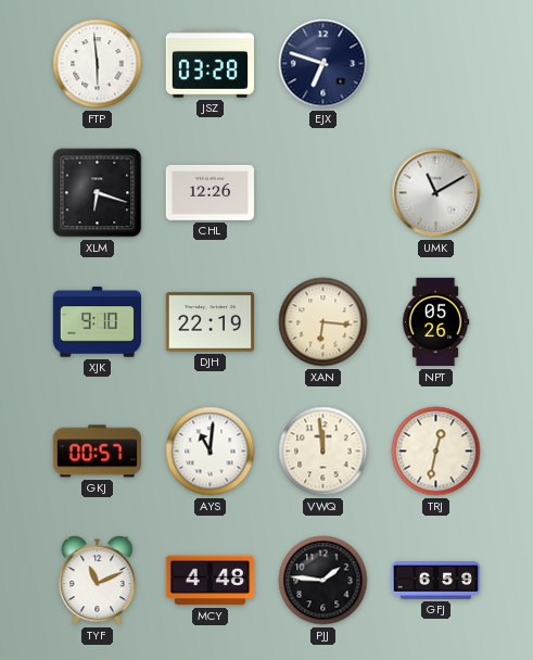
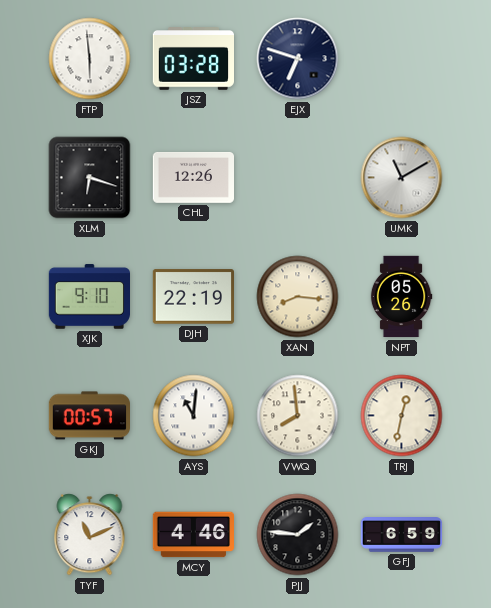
XAN: 6:16 -> 8:16 (298, 297)
VWQ: 11:59 -> 7:59 (298, 416)
MCY: 4:48 -> 4:46 (193, 535)
